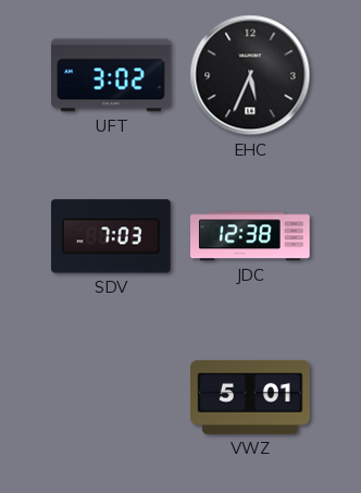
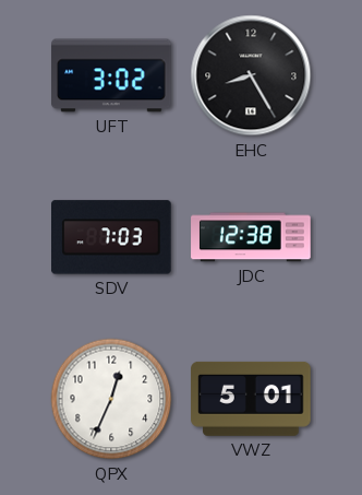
EHC: 5:34 -> 8:25 (251, 75)
QPX: none -> 12:34 (111, 399)
